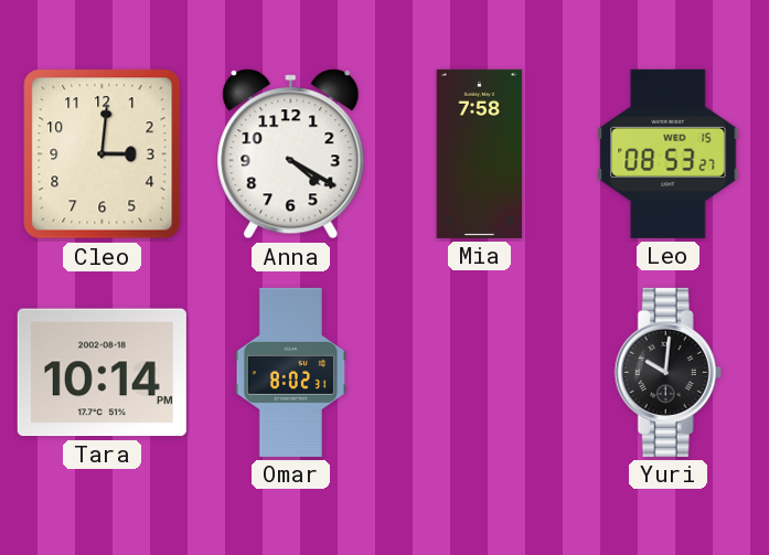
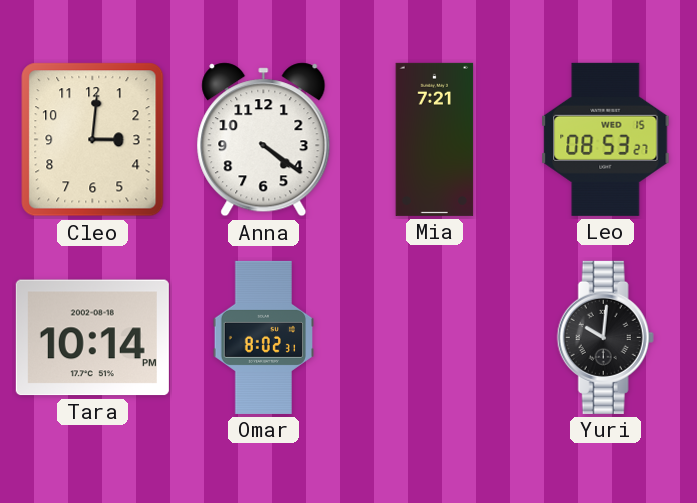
Anna: 4:20 -> 4:21 (264, 140)
Mia: 7:58 -> 7:21 (435, 139)
